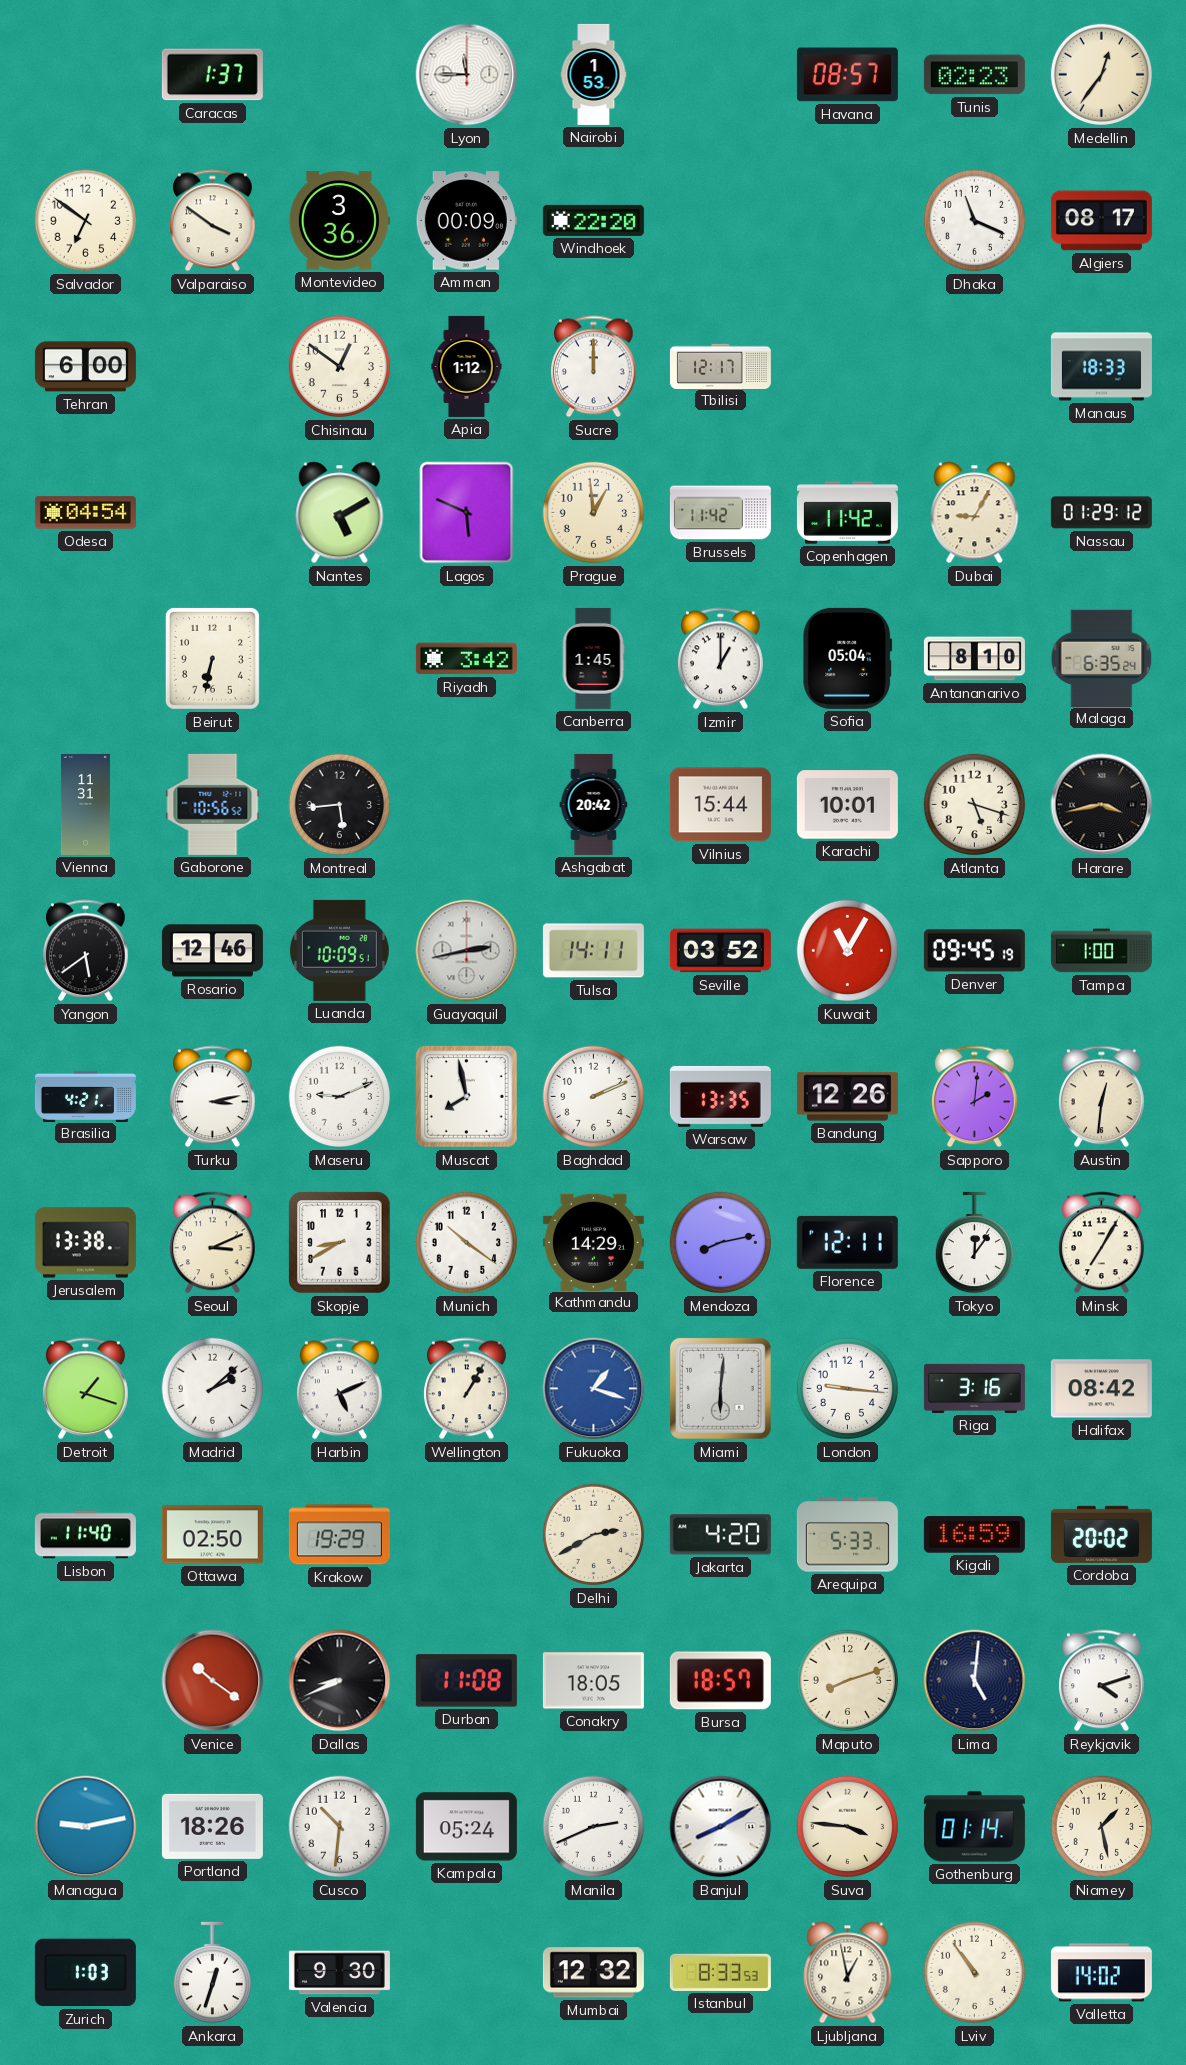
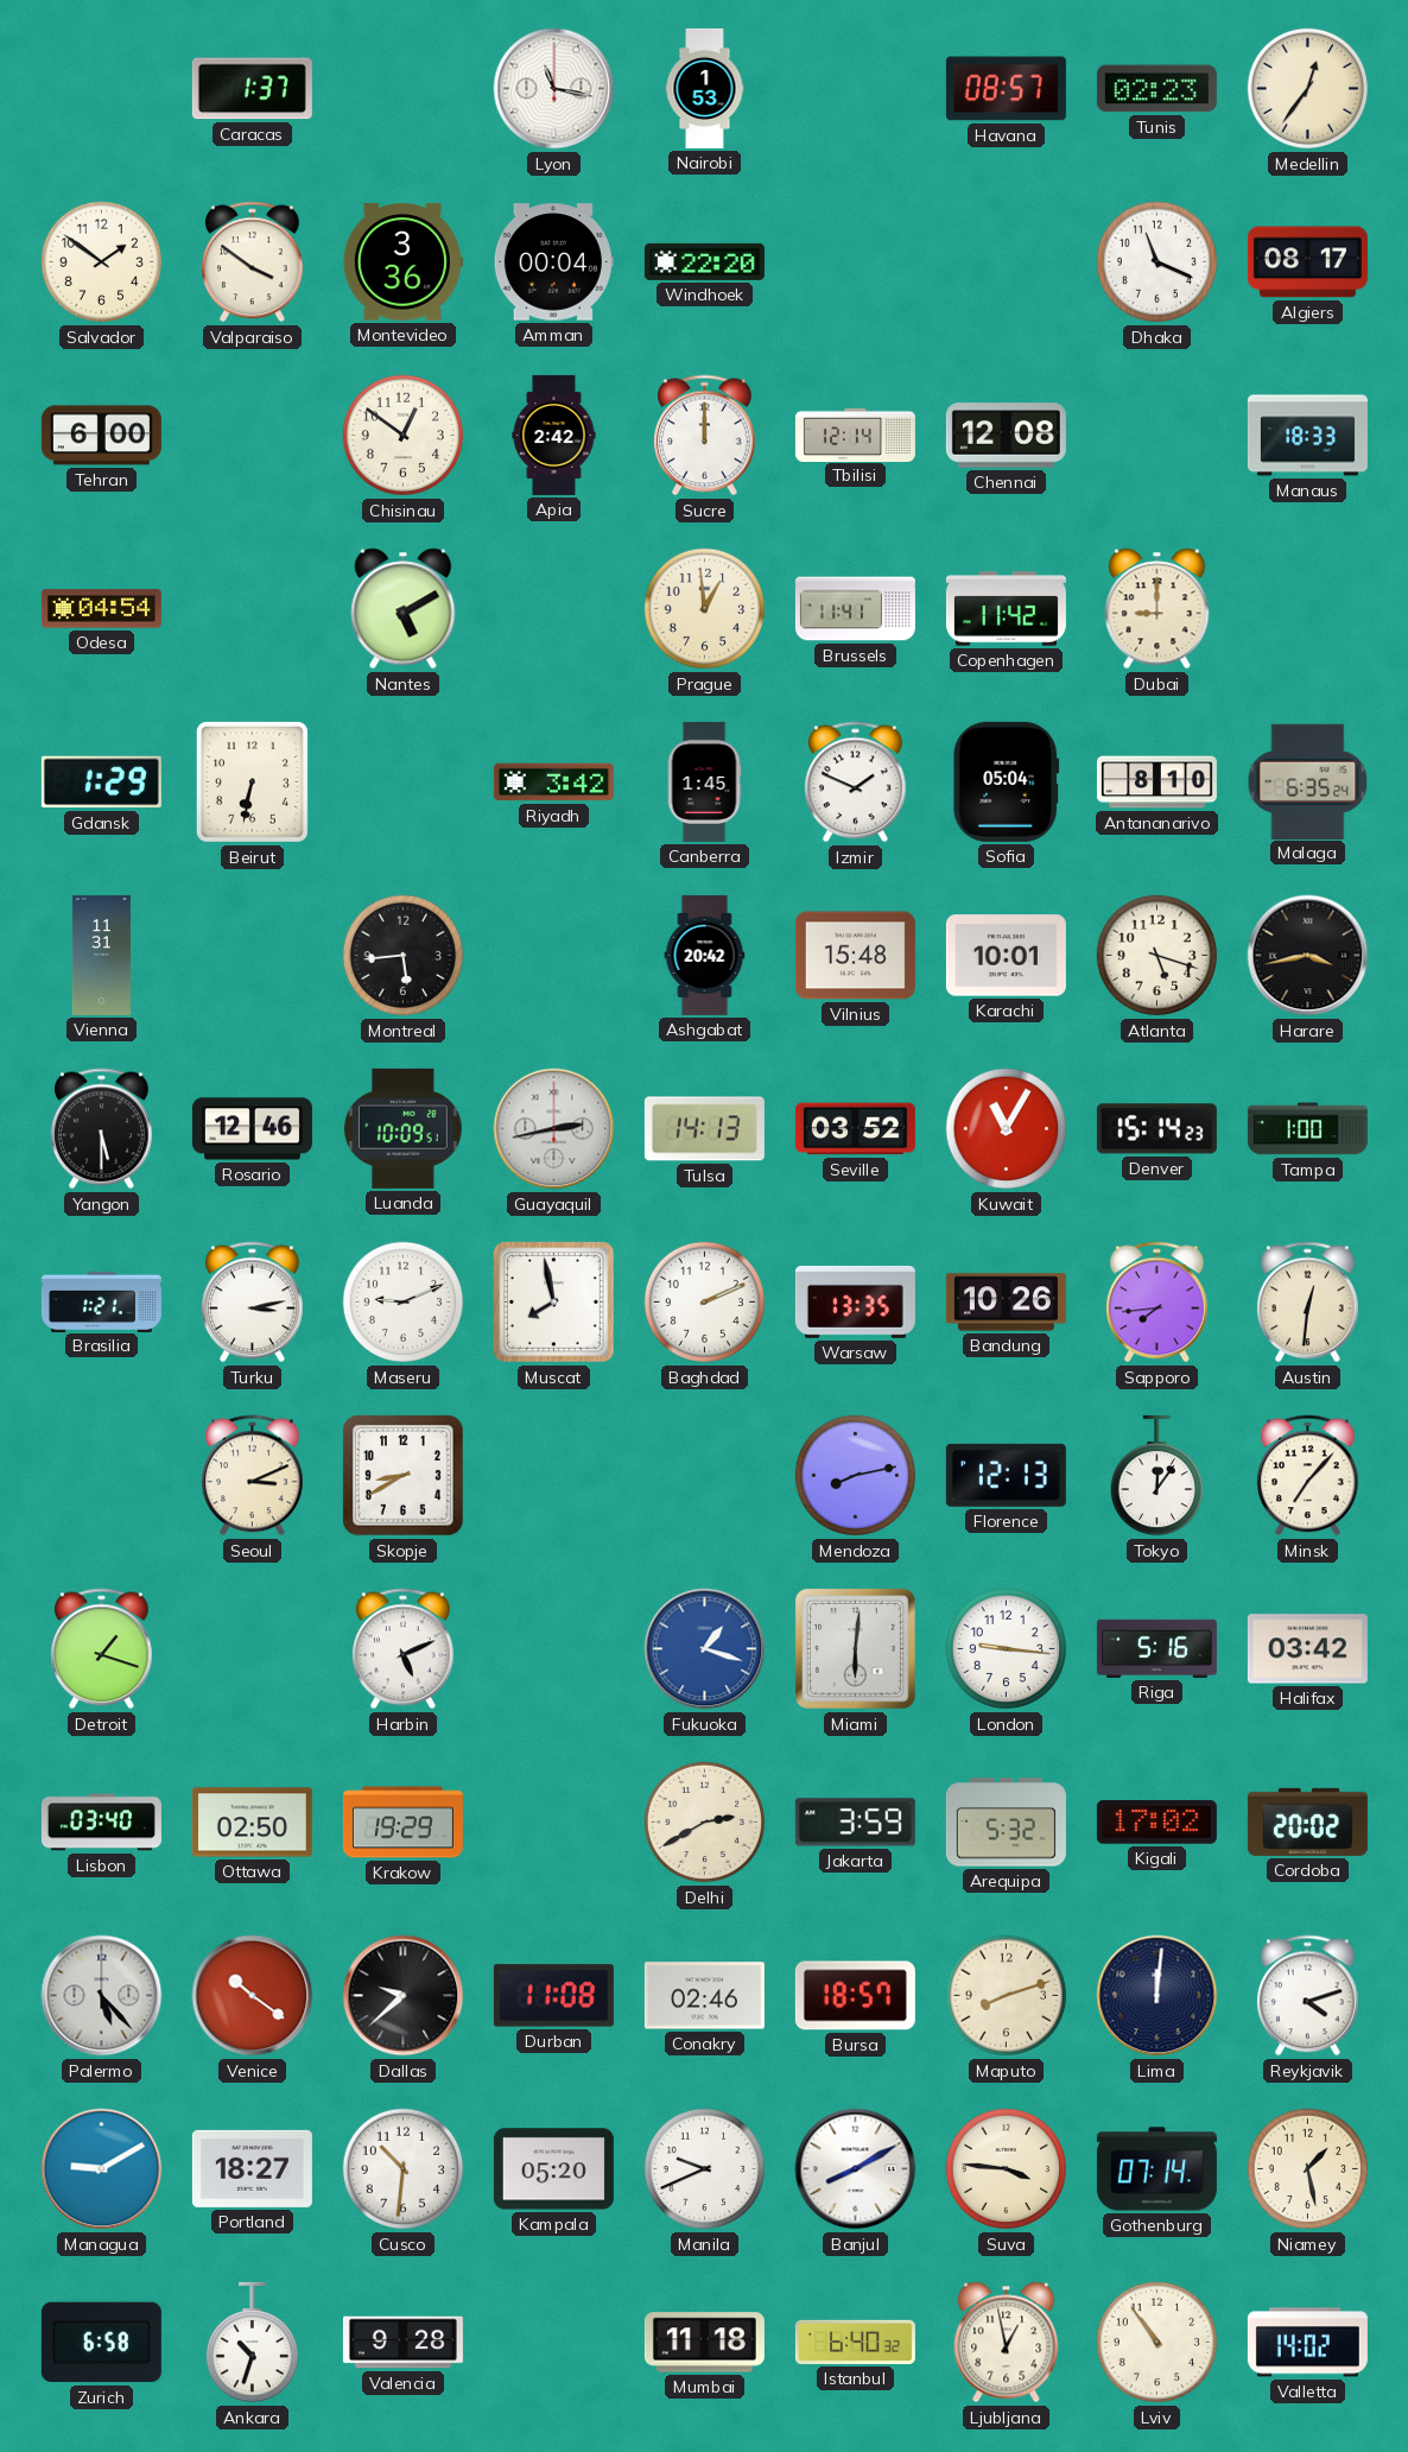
Lyon: 11:45 -> 11:17 (554, 89)
Salvador: 6:51 -> 1:51 (102, 262)
Amman: 00:09 -> 00:04 (553, 262)
Apia: 1:12 -> 2:42 (554, 435)
Tbilisi: 12:17 -> 12:14 (855, 435)
Chennai: none -> 12:08 (1006, 436)
Lagos: 5:49 -> none (467, 513)
Brussels: 11:42 -> 11:41 (855, 609)
Dubai: 9:05 -> 9:00 (1158, 609)
Nassau: 01:29 -> none (1101, 513)
Gdansk: none -> 1:29 (101, 783)
Izmir: 1:00 -> 1:49 (856, 783)
Gaborone: 10:56 -> none (213, 804)
Vilnius: 15:44 -> 15:48 (855, 956)
Yangon: 5:39 -> 5:30 (102, 1129)
Tulsa: 14:11 -> 14:13 (704, 1129)
Denver: 09:45 -> 15:14 (1156, 1129)
Brasilia: 4:21 -> 1:21 (101, 1301)
Bandung: 12:26 -> 10:26 (1006, 1303)
Sapporo: 2:01 -> 7:44 (1158, 1303)
Jerusalem: 13:38 -> none (85, 1243)
Munich: 10:21 -> none (467, 1243)
Kathmandu: 14:29 -> none (593, 1242)
Florence: 12:11 -> 12:13 (1006, 1475)
Minsk: 7:05 -> 7:07 (1308, 1476)
Madrid: 2:08 -> none (213, 1389)
Wellington: 1:05 -> none (467, 1389)
Riga: 3:16 -> 5:16 (1156, 1648)
Halifax: 08:42 -> 03:42 (1307, 1649)
Lisbon: 11:40 -> 03:40 (101, 1823)
Jakarta: 4:20 -> 3:59 (855, 1823)
Arequipa: 5:33 -> 5:32 (1006, 1823)
Kigali: 16:59 -> 17:02 (1156, 1823)
Palermo: none -> 5:23 (102, 1996)
Dallas: 8:41 -> 9:38 (404, 1996)
Conakry: 18:05 -> 02:46 (704, 1996)
Lima: 5:01 -> 12:01 (1158, 1996)
Managua: 9:13 -> 9:10 (102, 2169)
Portland: 18:26 -> 18:27 (252, 2168)
Kampala: 05:24 -> 05:20 (553, 2169)
Manila: 2:41 -> 9:41 (705, 2169)
Gothenburg: 01:14 -> 07:14 (1156, 2169)
Zurich: 1:03 -> 6:58 (101, 2343)
Ankara: 12:33 -> 10:33 (252, 2343)
Valencia: 9:30 -> 9:28 (402, 2343)
Mumbai: 12:32 -> 11:18 (704, 2343)
Istanbul: 8:33 -> 6:40 (855, 2342)
